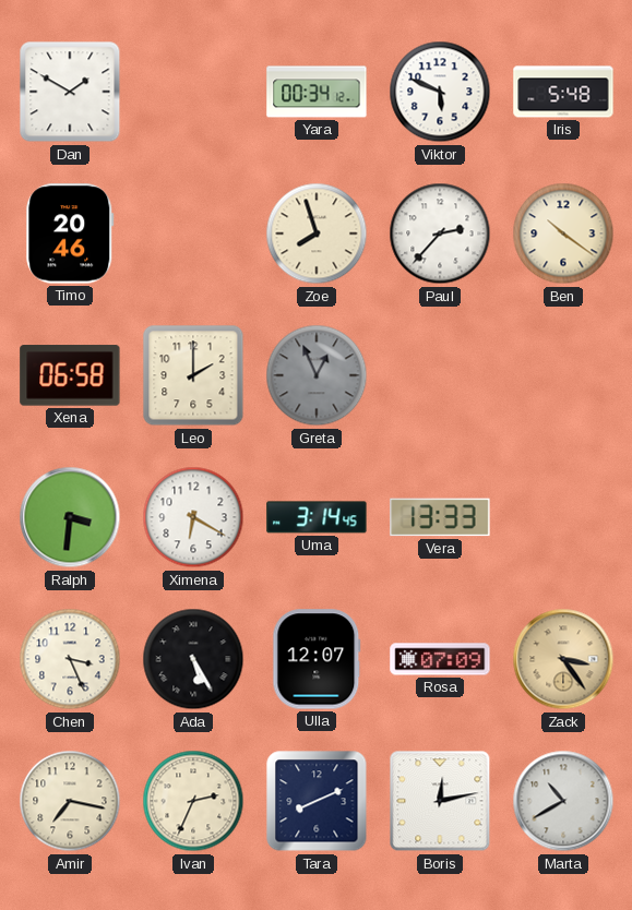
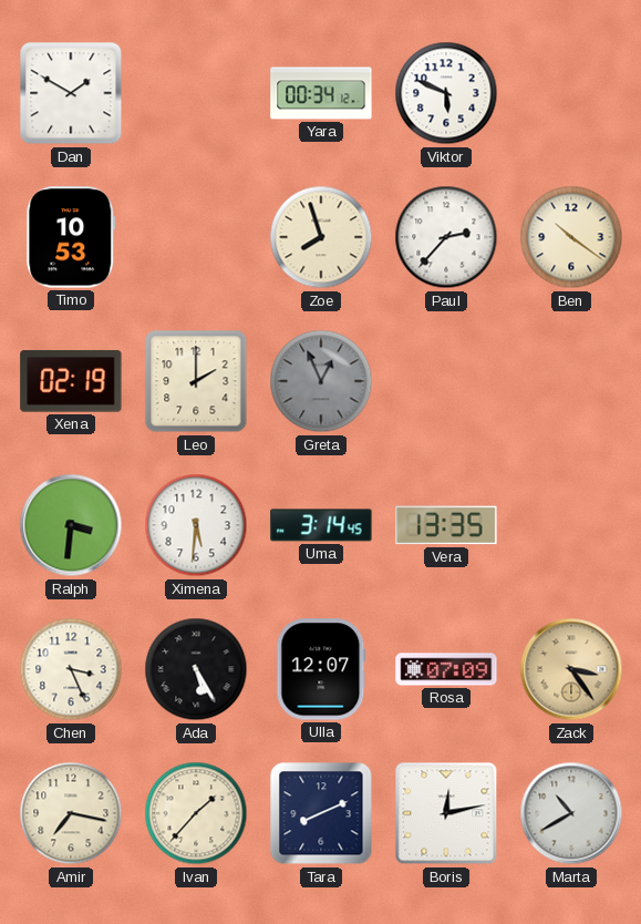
Iris: 5:48 -> none (563, 92)
Timo: 20:46 -> 10:53 (71, 237)
Xena: 06:58 -> 02:19 (71, 381)
Ximena: 6:20 -> 5:31 (196, 525)
Vera: 13:33 -> 13:35 (446, 525)
Ivan: 2:34 -> 1:37 (196, 813)
